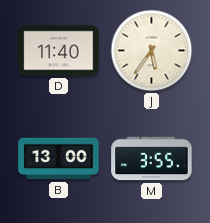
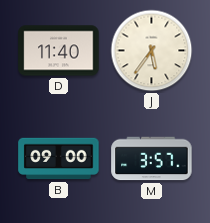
B: 13:00 -> 09:00 (59, 159)
M: 3:55 -> 3:57 (152, 159)
